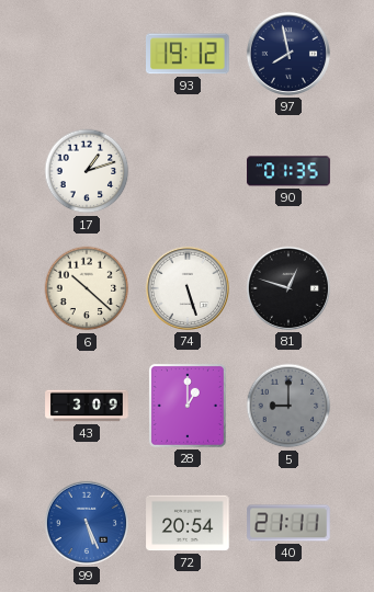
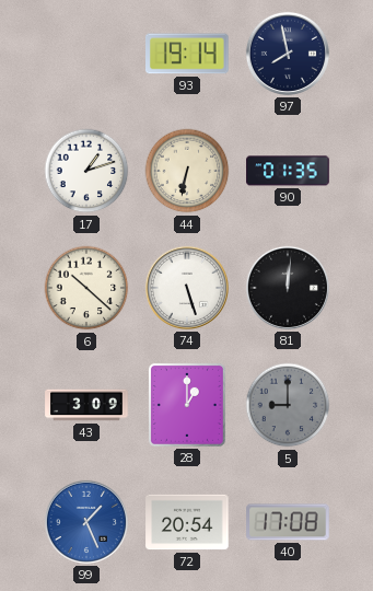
93: 19:12 -> 19:14 (188, 54)
44: none -> 6:32 (187, 171)
81: 12:48 -> 12:01 (288, 288)
99: 5:26 -> 1:26 (86, 522)
40: 21:11 -> 17:08 (288, 522)
